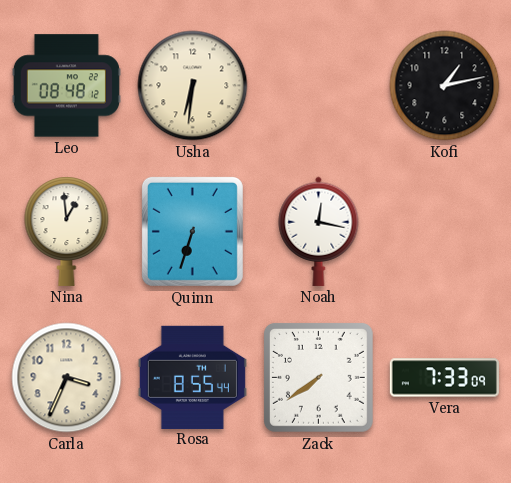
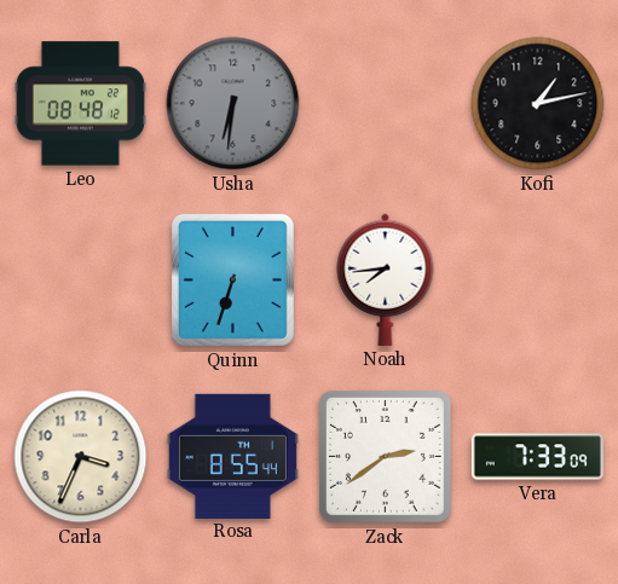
Usha dial: cream -> grey (233, 104)
Nina: 12:59 -> none (67, 231)
Noah: 12:17 -> 7:44 (386, 279)
Zack: 7:39 -> 2:39 (385, 456)
